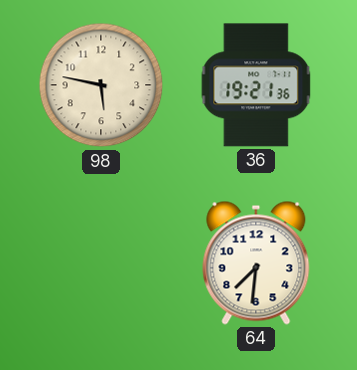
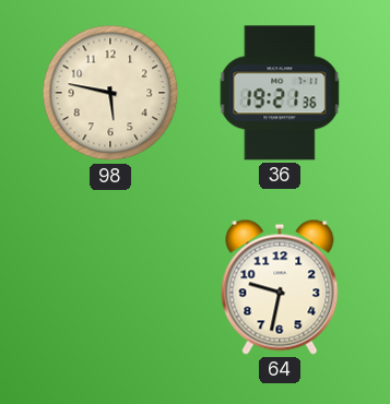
64: 7:31 -> 9:32 (280, 287)
